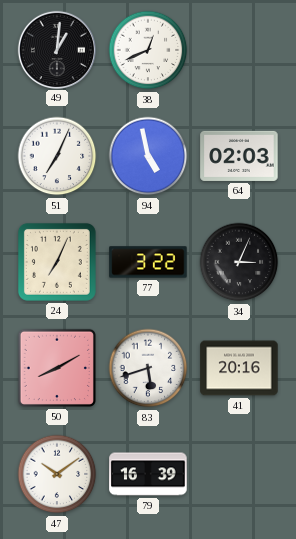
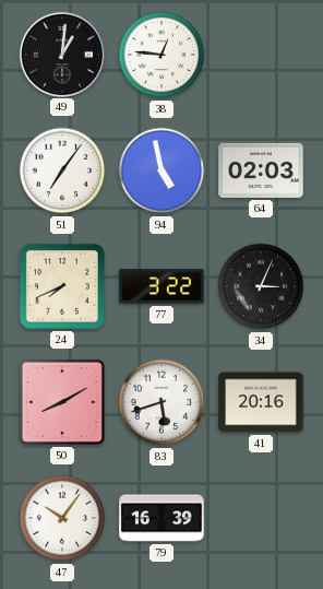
38: 12:41 -> 12:46 (161, 55)
51: 7:04 -> 7:06 (62, 170)
24: 7:04 -> 7:41 (62, 286)
47: 10:09 -> 10:06 (62, 518)
